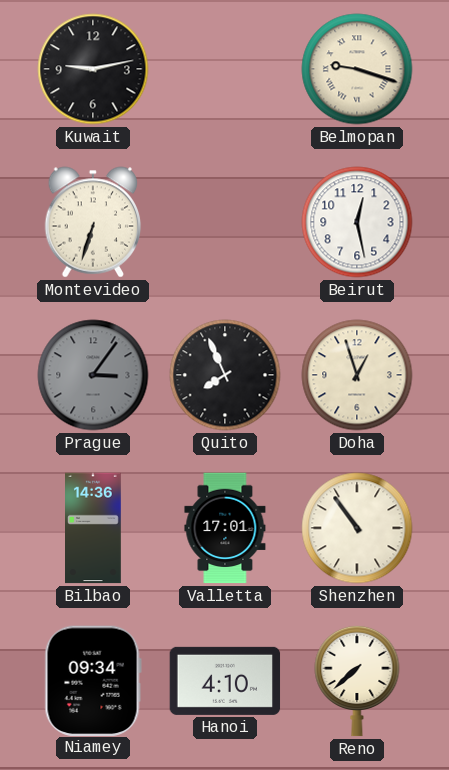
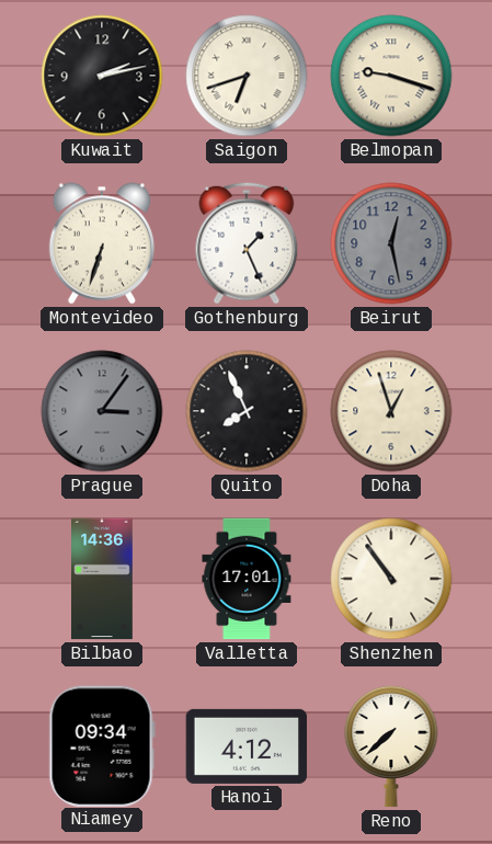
Kuwait: 9:13 -> 2:13 (102, 76)
Saigon: none -> 6:42 (247, 76)
Gothenburg: none -> 1:26 (247, 243)
Beirut dial: white -> grey (391, 243)
Hanoi: 4:10 -> 4:12 (247, 746)
